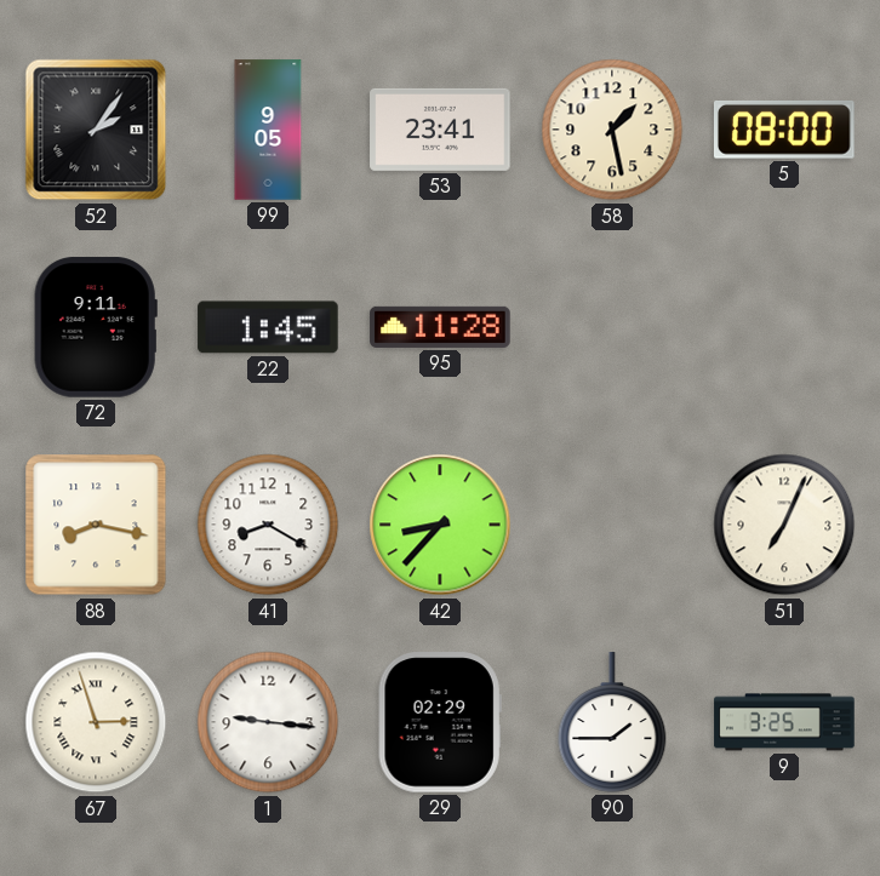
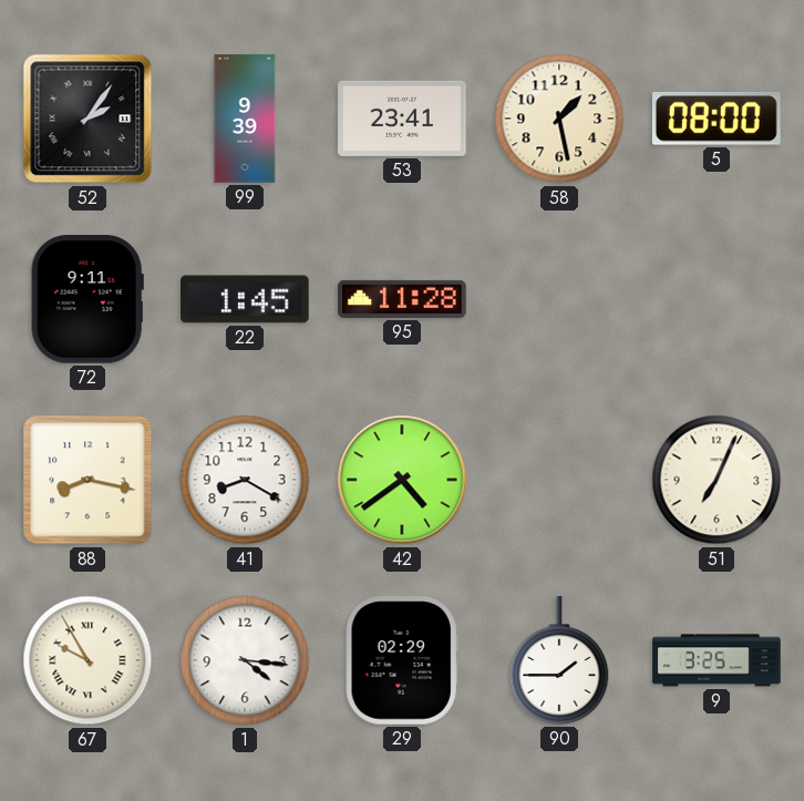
99: 9:05 -> 9:39 (245, 119)
42: 8:37 -> 4:39 (402, 480)
67: 2:57 -> 9:55 (87, 660)
1: 9:16 -> 4:16 (245, 660)
